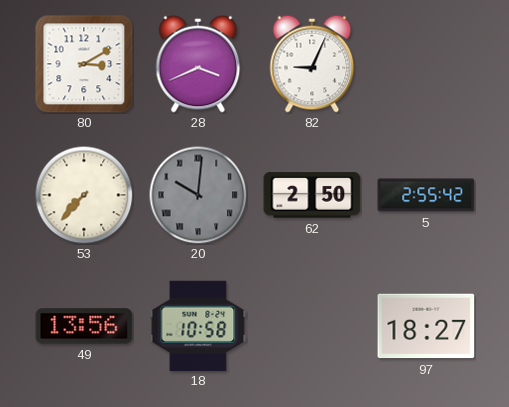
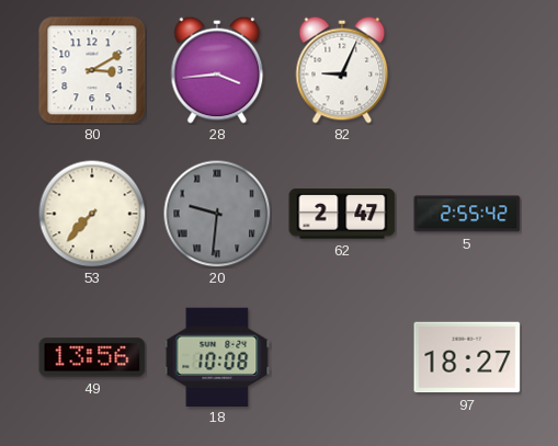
28: 3:41 -> 3:44 (217, 70)
20: 10:01 -> 9:31 (217, 214)
62: 2:50 -> 2:47 (342, 214)
18: 10:58 -> 10:08 (217, 356)
